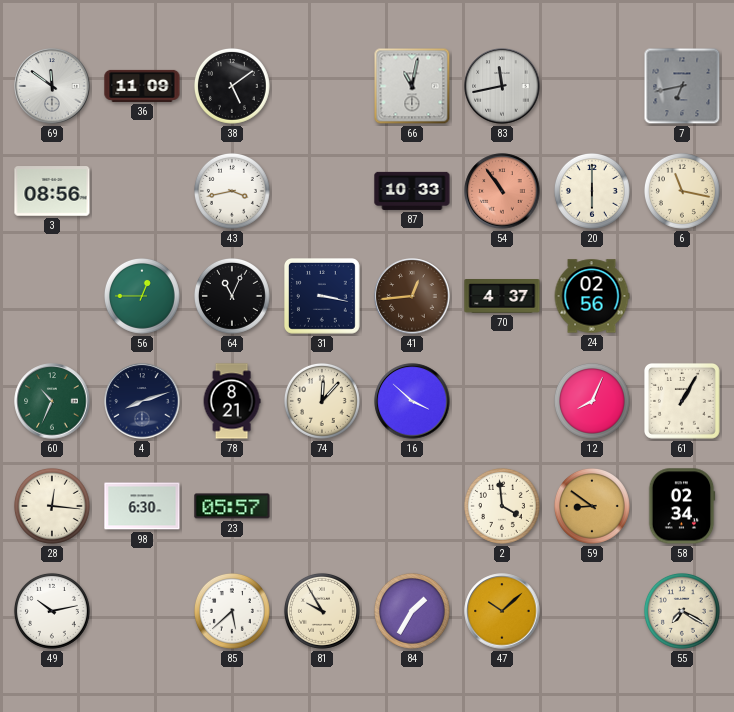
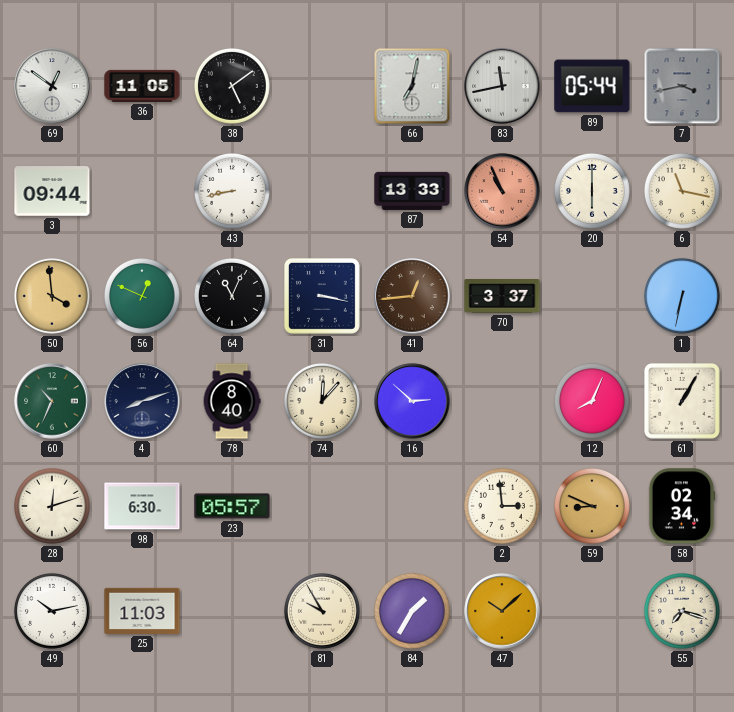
69: 11:51 -> 12:51 (52, 86)
36: 11:09 -> 11:05 (142, 86)
66: 11:02 -> 7:02 (412, 86)
89: none -> 05:44 (592, 86)
7: 6:43 -> 3:43 (682, 86)
3: 08:56 -> 09:44 (52, 191)
43: 3:43 -> 8:43 (232, 191)
87: 10:33 -> 13:33 (412, 191)
54: 10:54 -> 10:56 (502, 191)
50: none -> 3:59 (52, 296)
56: 12:45 -> 12:49 (142, 296)
70: 4:37 -> 3:37 (502, 297)
24: 02:56 -> none (592, 296)
1: none -> 6:32 (682, 296)
78: 8:21 -> 8:40 (232, 401)
16: 3:52 -> 2:52 (412, 401)
28: 12:16 -> 12:12 (52, 506)
2: 3:59 -> 2:59 (502, 506)
59: 8:51 -> 8:49 (592, 506)
25: none -> 11:03 (142, 611)
85: 5:38 -> none (232, 611)
55: 7:20 -> 7:18 (682, 611)
